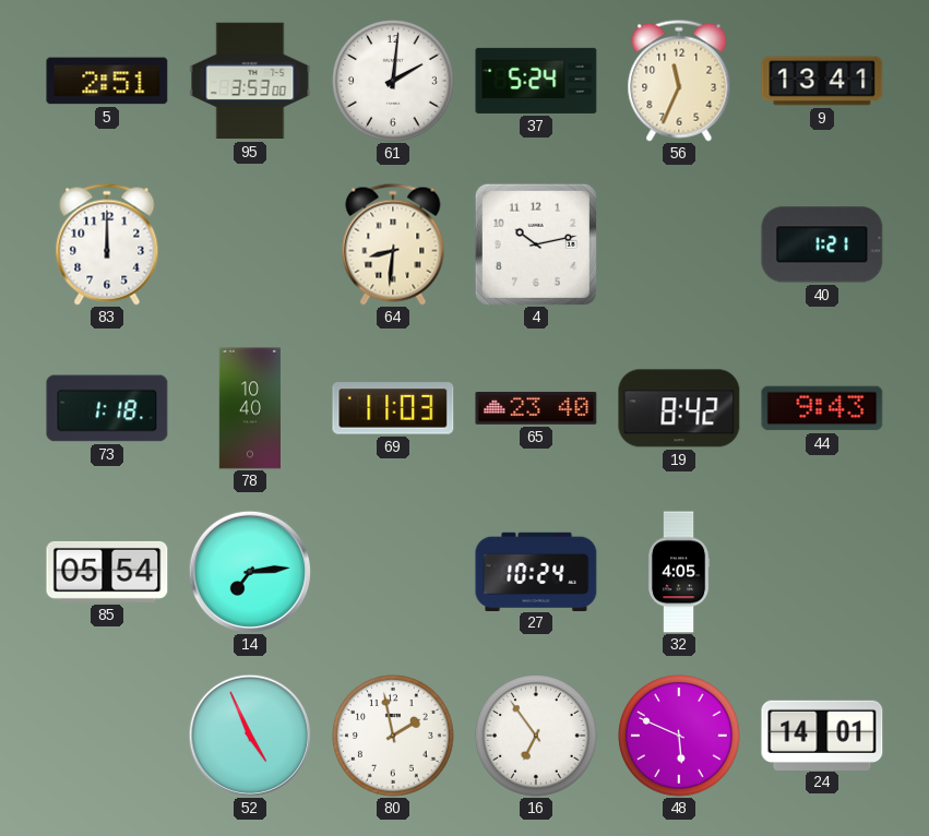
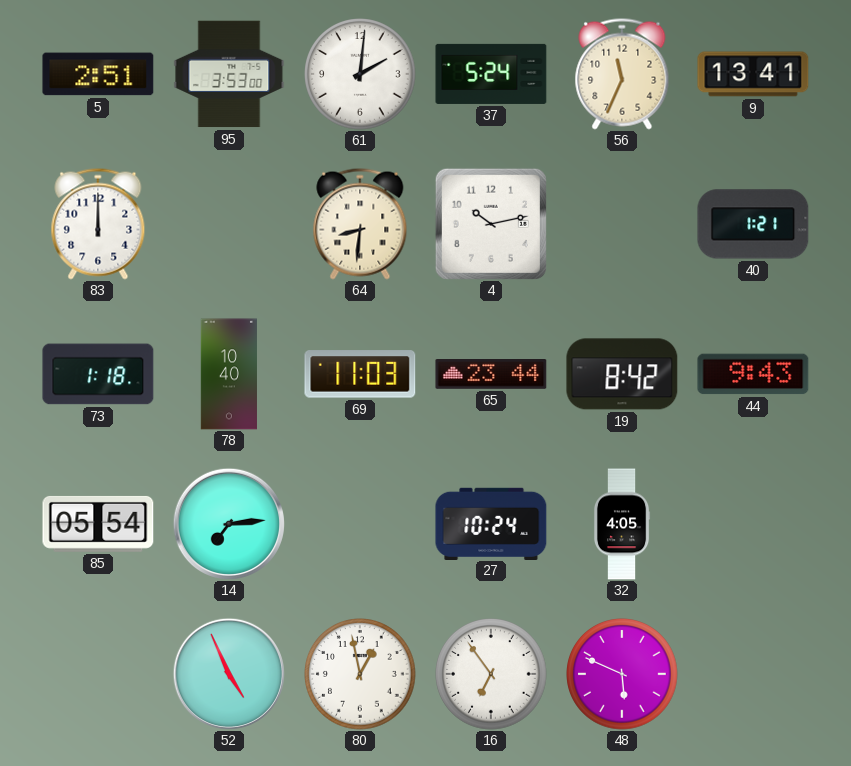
65: 23:40 -> 23:44 (491, 375)
80: 1:58 -> 12:58 (360, 674)
24: 14:01 -> none (822, 735)
